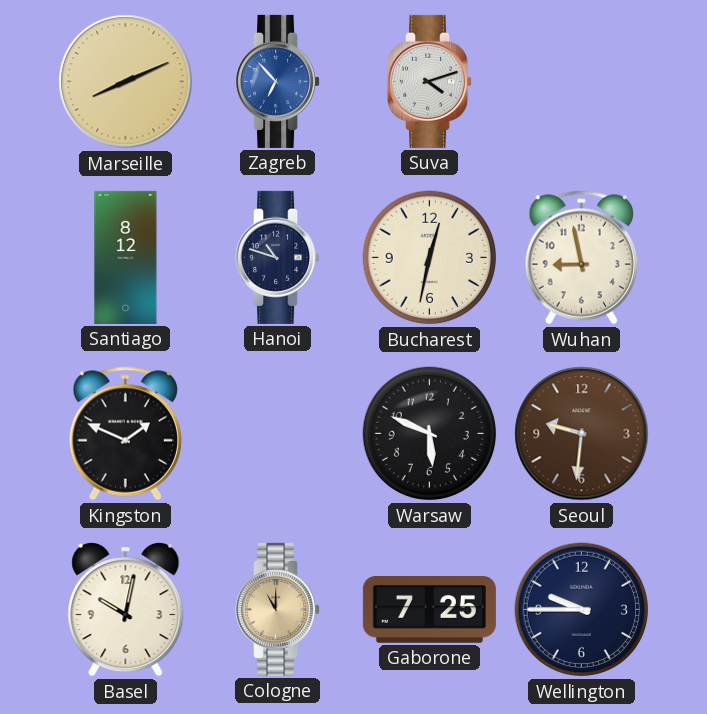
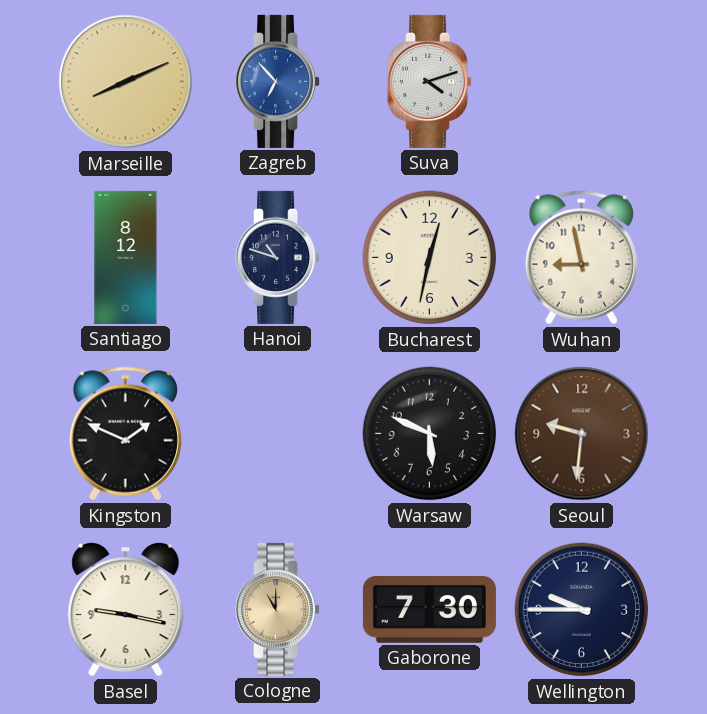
Basel: 10:02 -> 9:17 (126, 609)
Gaborone: 7:25 -> 7:30 (429, 610)
